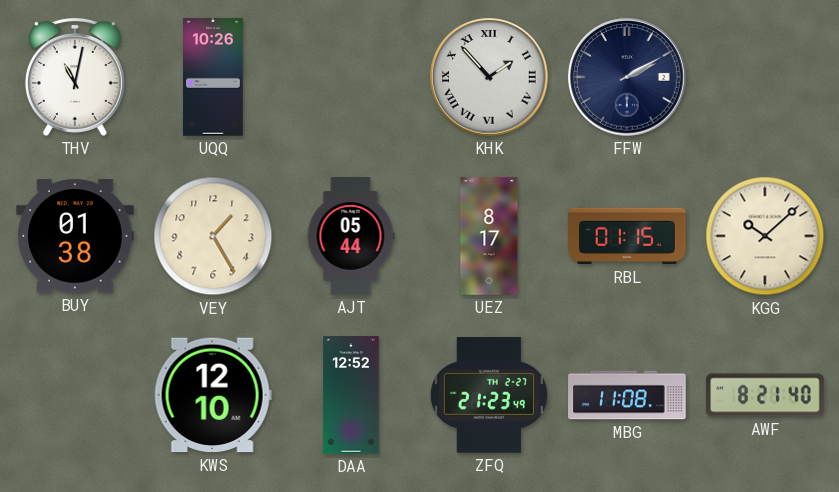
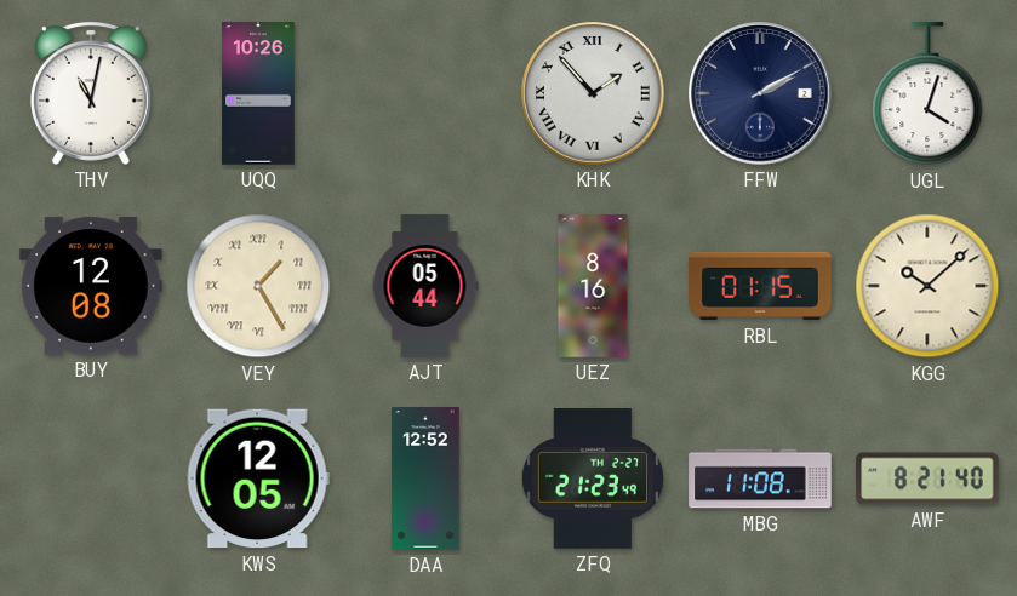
UGL: none -> 4:03 (927, 94)
BUY: 01:38 -> 12:08 (91, 286)
VEY numerals: Arabic -> Roman (258, 286)
UEZ: 8:17 -> 8:16 (593, 286)
KWS: 12:10 -> 12:05 (258, 478)
